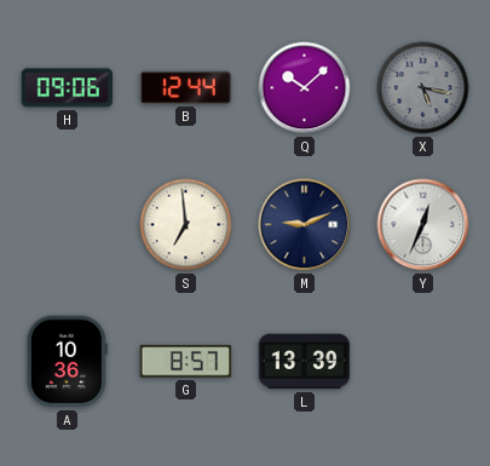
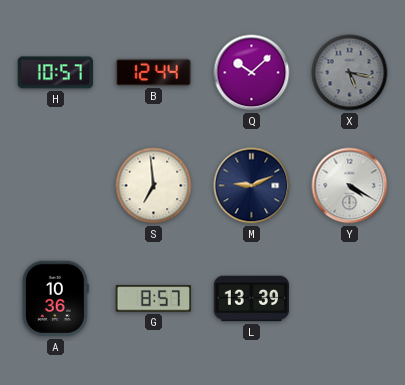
H: 09:06 -> 10:57 (55, 73)
Y: 12:34 -> 4:20 (350, 186)
